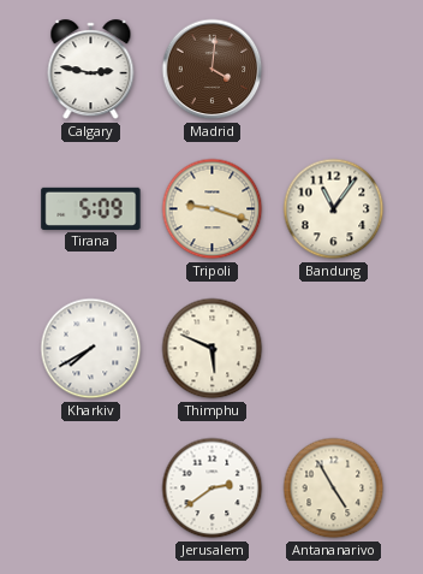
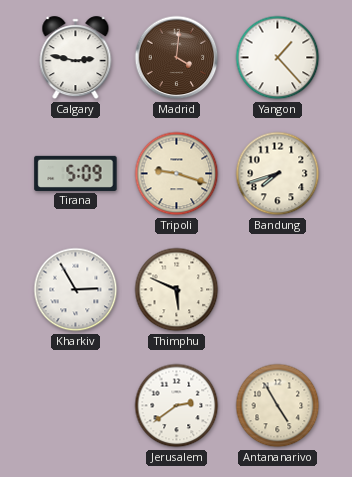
Yangon: none -> 1:23 (278, 58)
Bandung: 11:06 -> 7:42 (278, 174)
Kharkiv: 7:40 -> 2:55 (76, 290)
